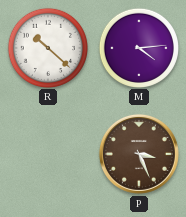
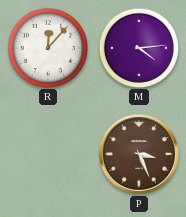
R: 10:22 -> 12:07 (47, 47)
